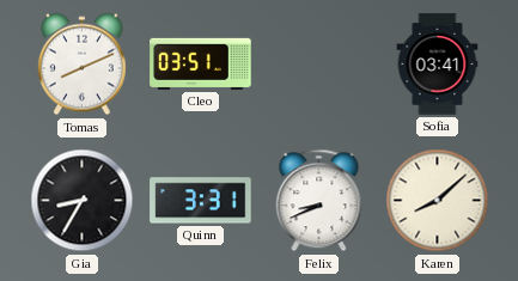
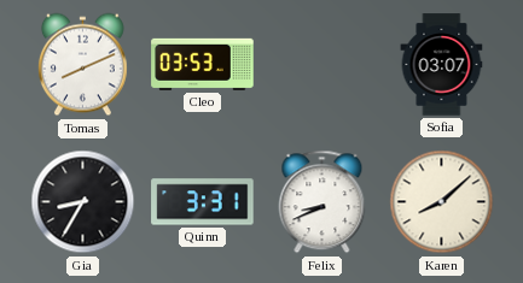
Cleo: 03:51 -> 03:53 (203, 64)
Sofia: 03:41 -> 03:07 (442, 65)
